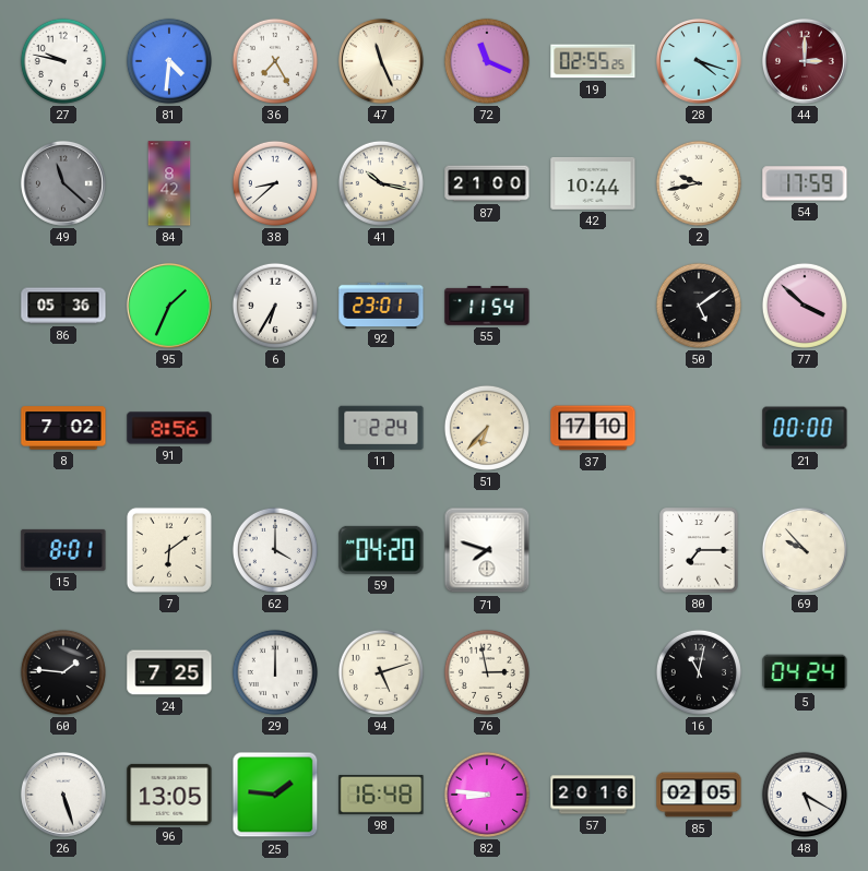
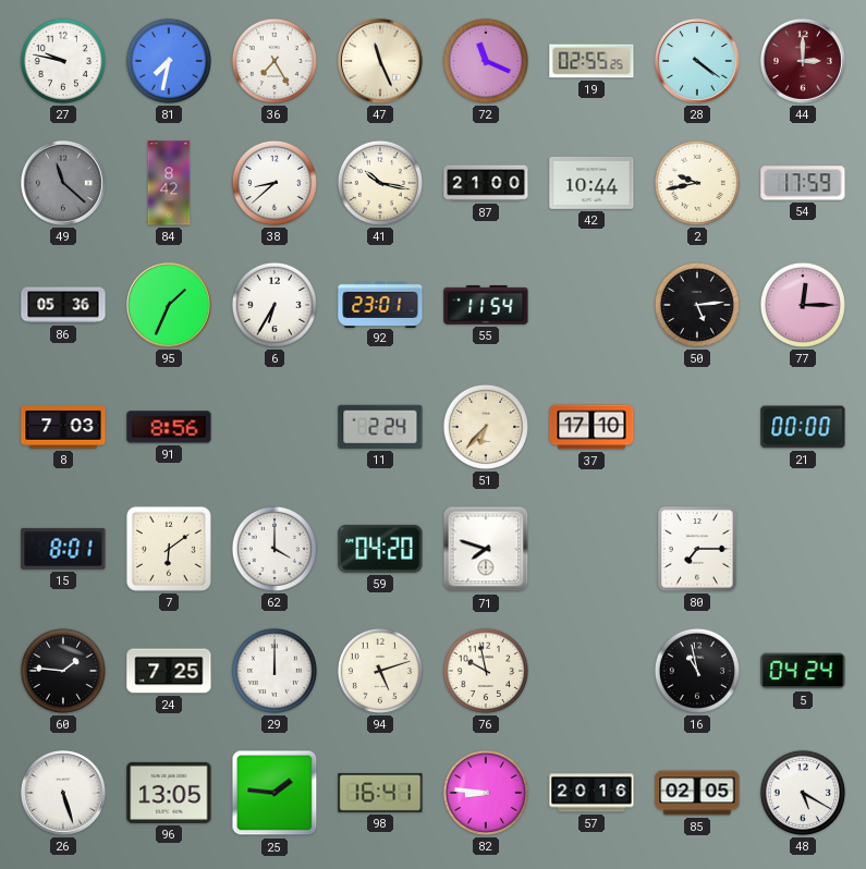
81: 4:31 -> 7:32 (169, 61)
28: 4:18 -> 4:21 (697, 61)
50: 5:09 -> 5:14 (697, 305)
77: 3:52 -> 12:15 (803, 305)
8: 7:02 -> 7:03 (63, 427)
69: 9:53 -> none (805, 550)
76: 2:58 -> 9:58 (486, 671)
16: 11:02 -> 10:58 (697, 671)
98: 16:48 -> 16:41 (380, 793)
